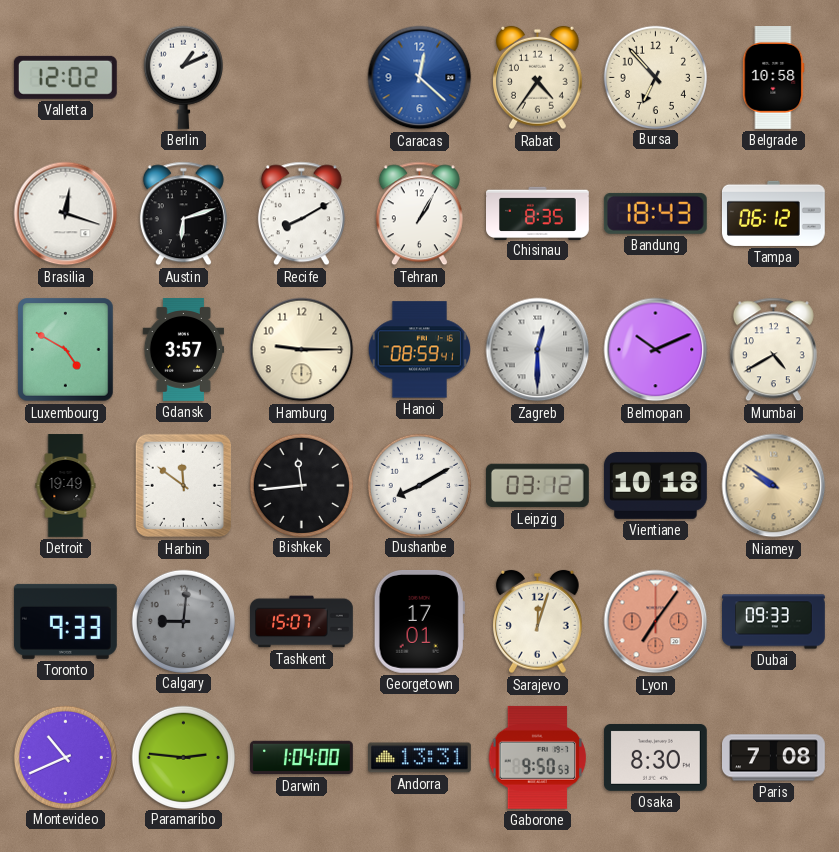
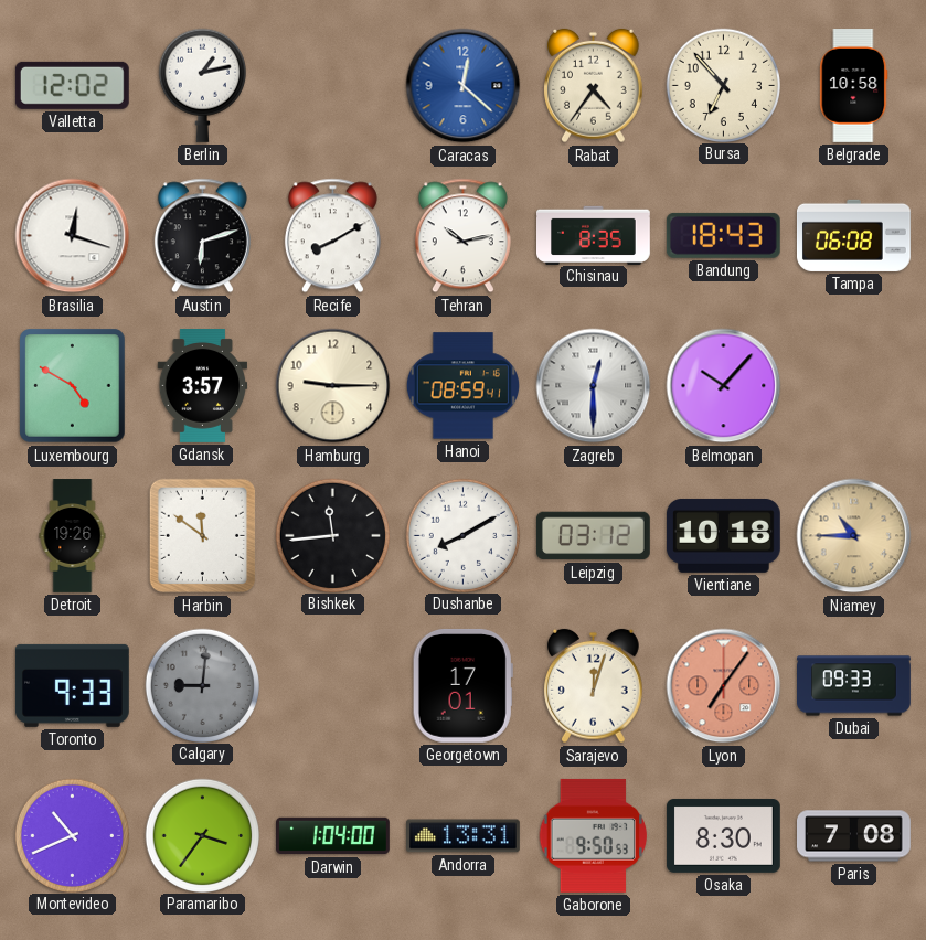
Berlin: 1:11 -> 1:13 (202, 85)
Tehran: 1:05 -> 10:13 (462, 236)
Tampa: 06:12 -> 06:08 (853, 235)
Belmopan: 10:11 -> 10:07 (724, 386)
Mumbai: 4:40 -> none (773, 350)
Detroit: 19:49 -> 19:26 (73, 536)
Niamey: 9:51 -> 10:45 (854, 536)
Tashkent: 15:07 -> none (302, 622)
Paramaribo: 2:46 -> 3:36 (202, 835)
